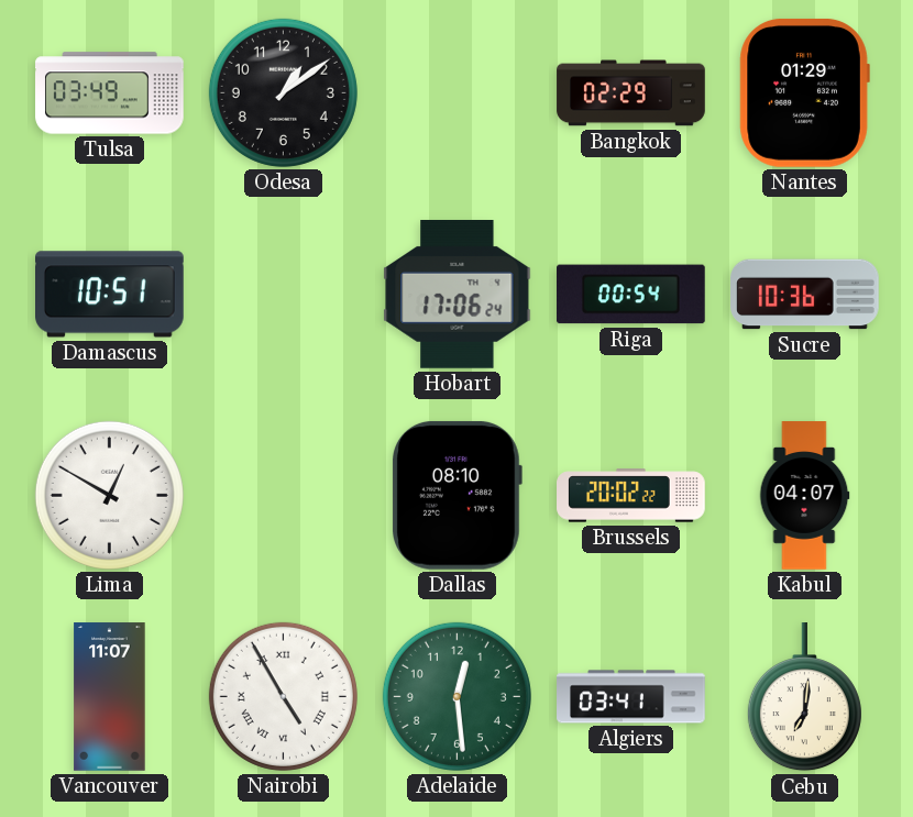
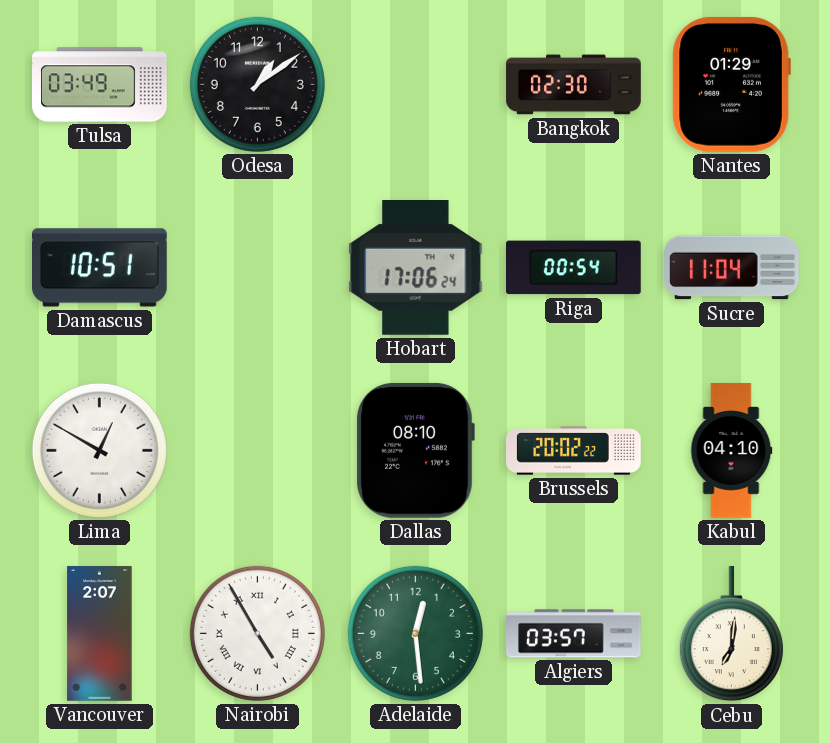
Bangkok: 02:29 -> 02:30 (574, 85)
Sucre: 10:36 -> 11:04 (732, 268)
Kabul: 04:07 -> 04:10 (731, 451)
Vancouver: 11:07 -> 2:07 (100, 634)
Algiers: 03:41 -> 03:57 (574, 634)
